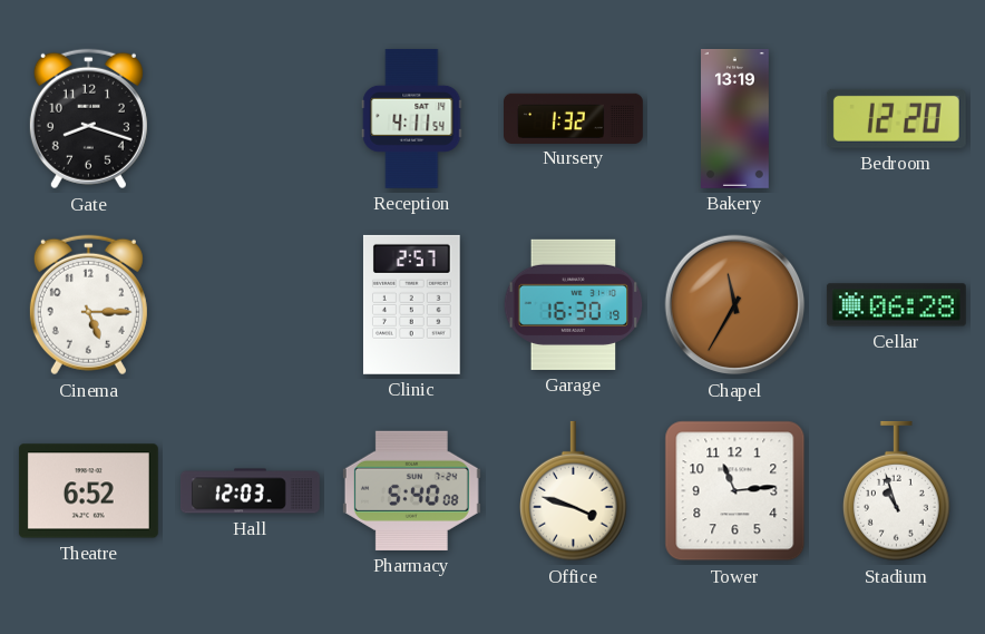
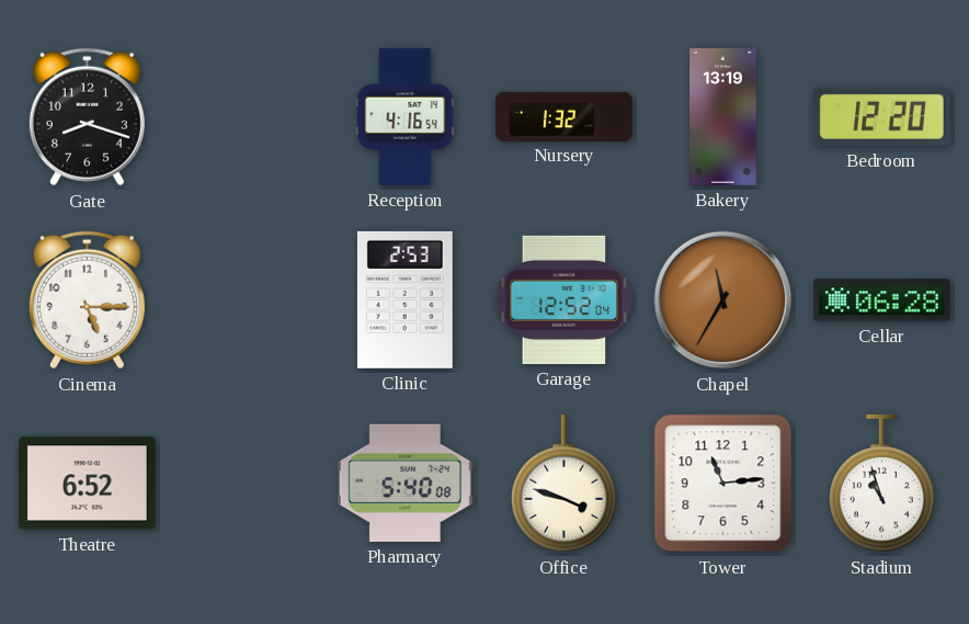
Reception: 4:11 -> 4:16 (406, 116)
Clinic: 2:57 -> 2:53 (404, 299)
Garage: 16:30 -> 12:52 (565, 299)
Hall: 12:03 -> none (250, 491)
